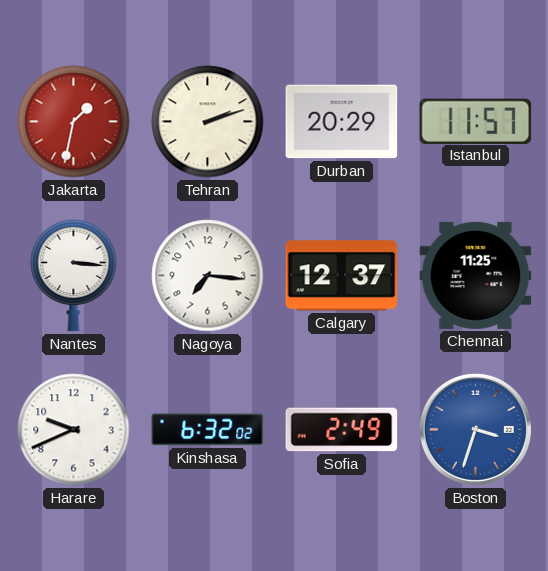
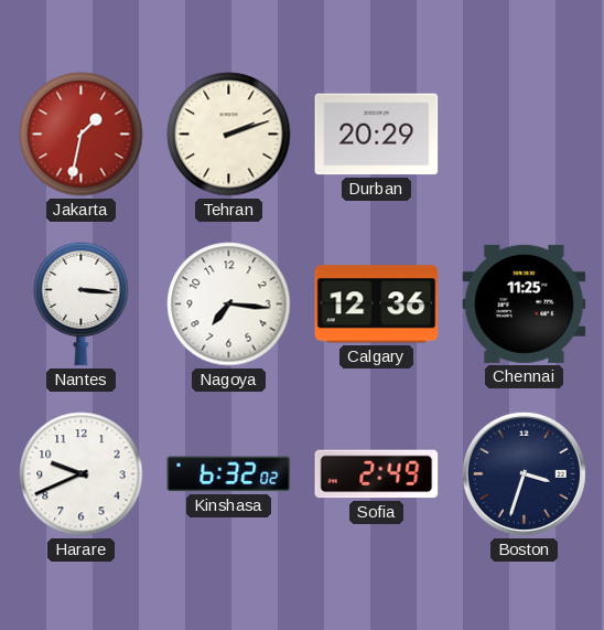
Istanbul: 11:57 -> none (476, 121)
Calgary: 12:37 -> 12:36 (377, 305)
Boston dial: blue -> navy (524, 473)
